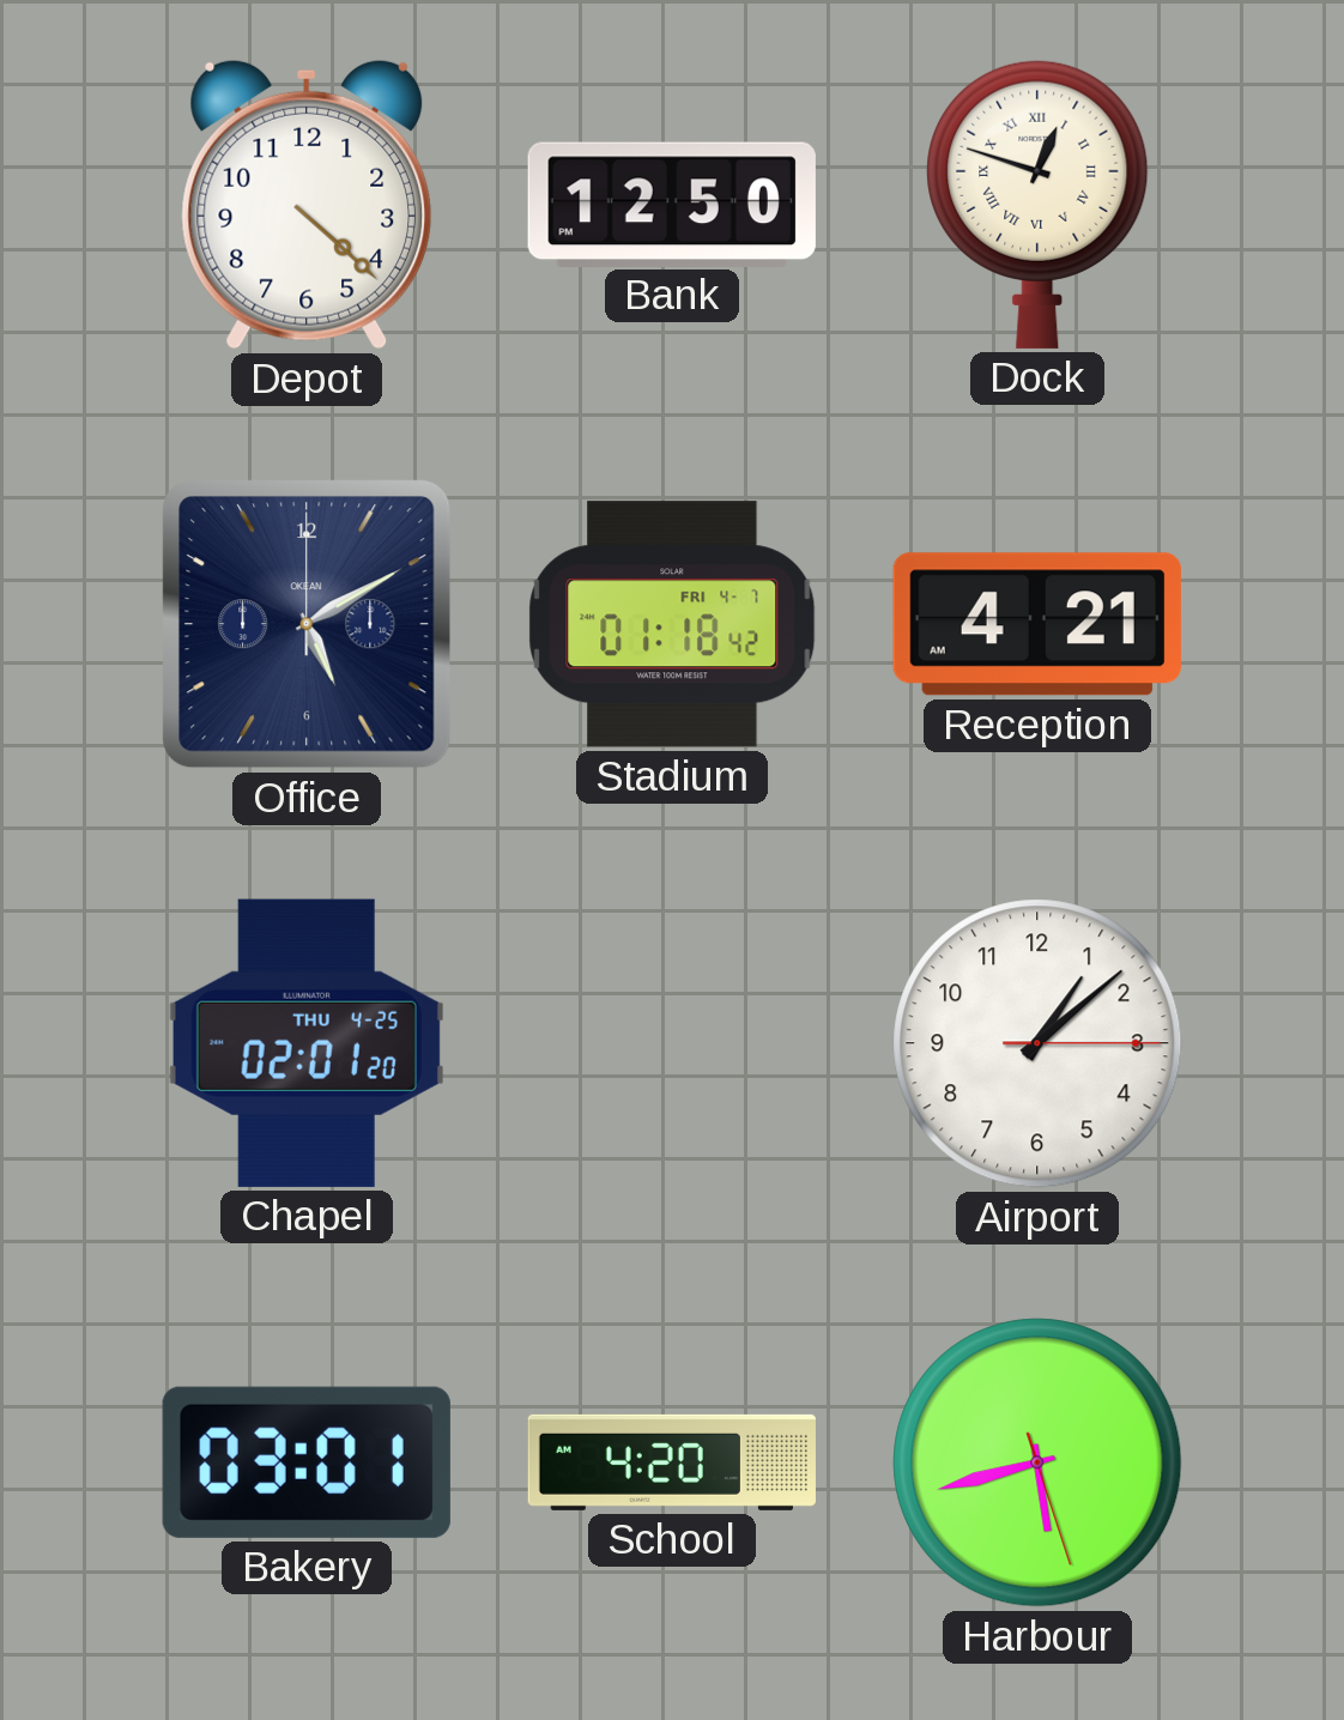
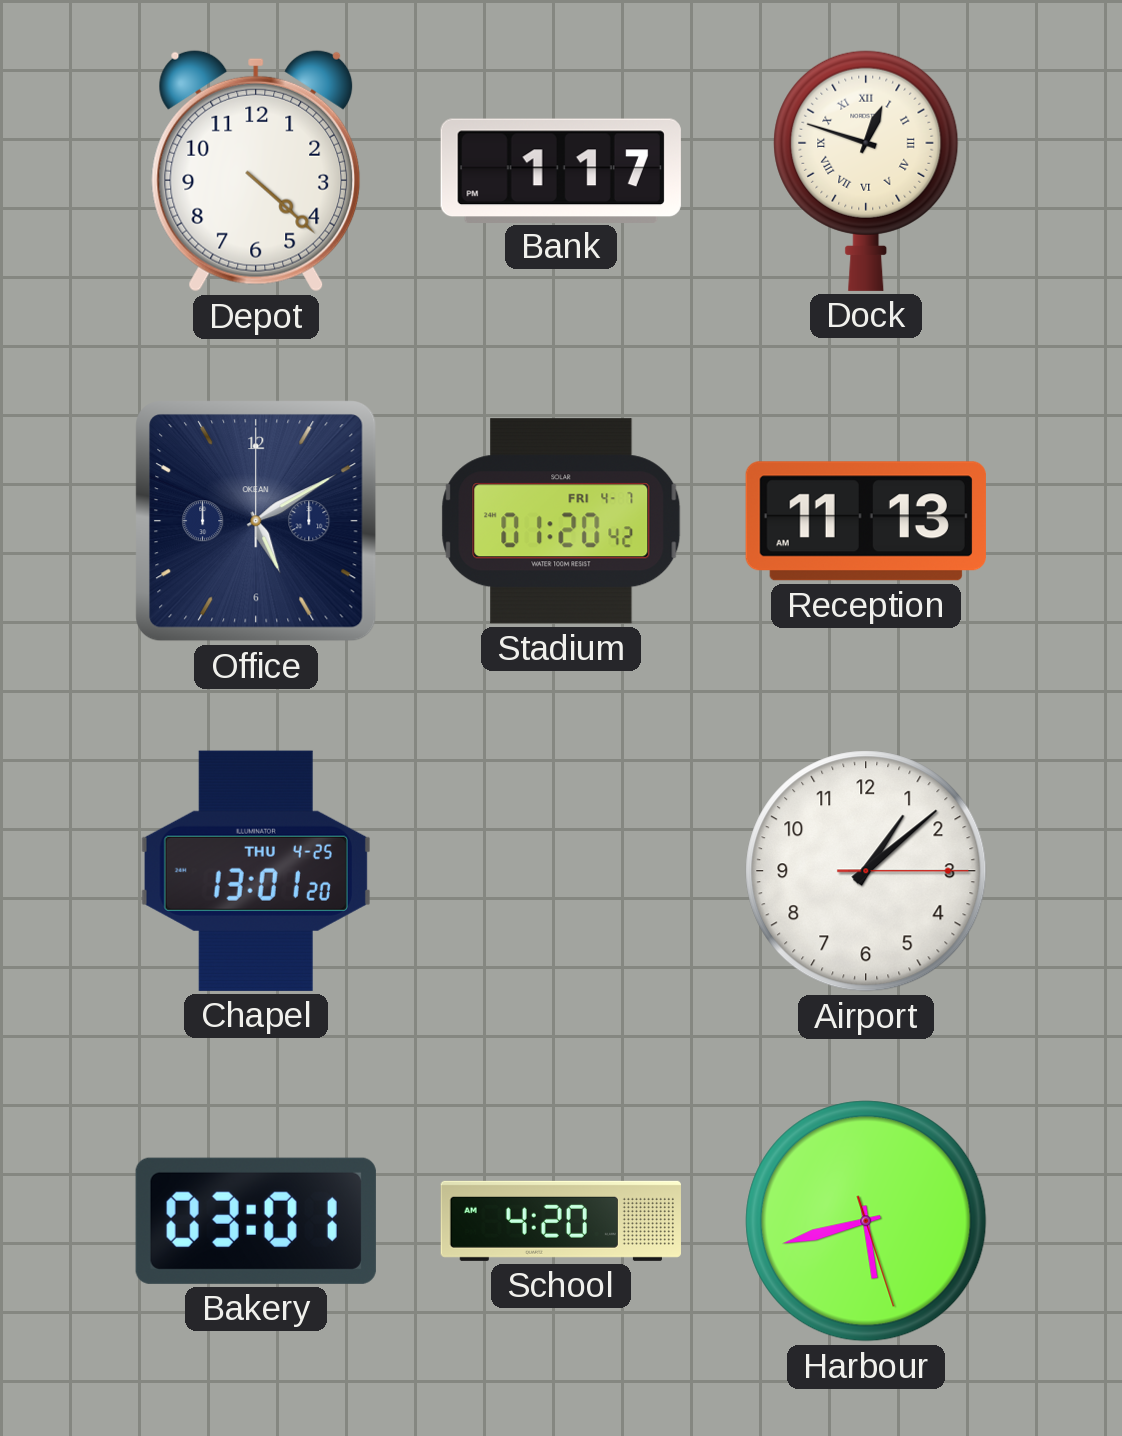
Bank: 12:50 -> 1:17 (561, 170)
Stadium: 01:18 -> 01:20 (561, 521)
Reception: 4:21 -> 11:13 (866, 521)
Chapel: 02:01 -> 13:01 (256, 871)
